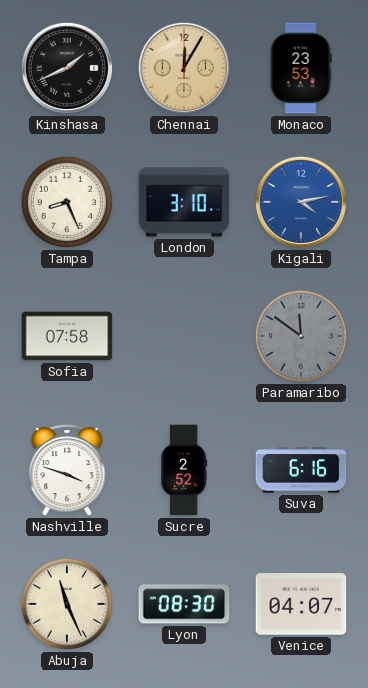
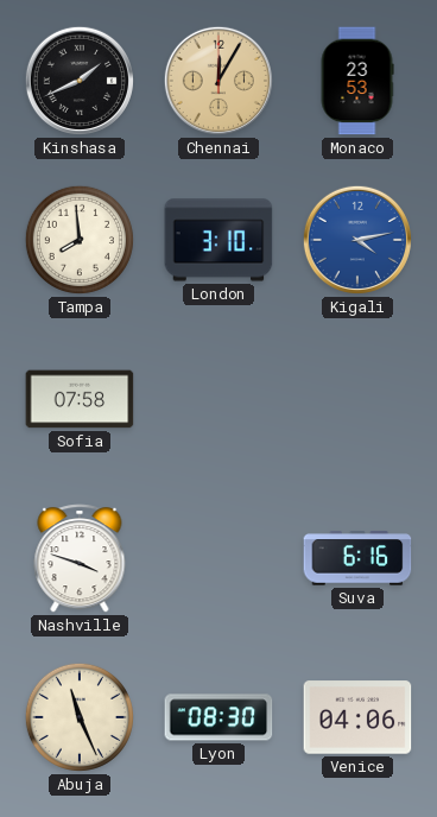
Tampa: 8:26 -> 7:59 (80, 240)
Paramaribo: 11:51 -> none (301, 336)
Sucre: 2:52 -> none (184, 470)
Venice: 04:07 -> 04:06 (357, 717)
